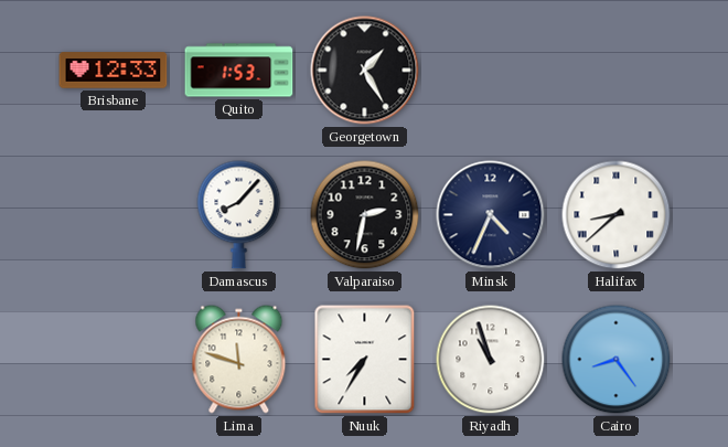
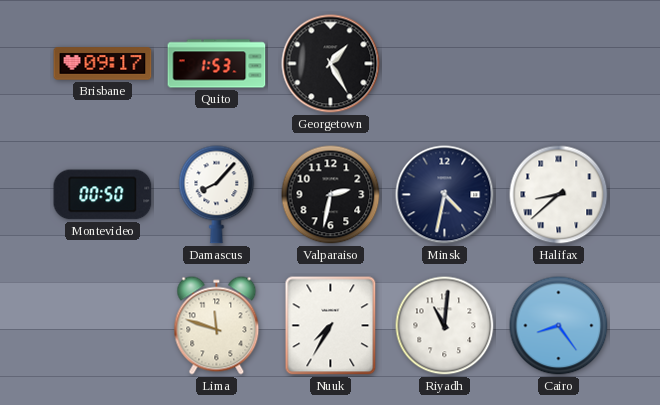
Brisbane: 12:33 -> 09:17 (103, 64)
Montevideo: none -> 00:50 (103, 195)
Minsk: 4:34 -> 4:32 (445, 195)
Riyadh: 10:57 -> 11:01 (445, 326)
